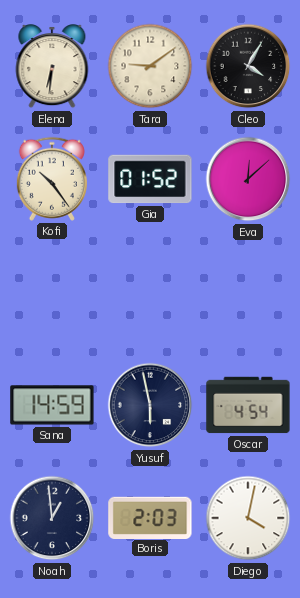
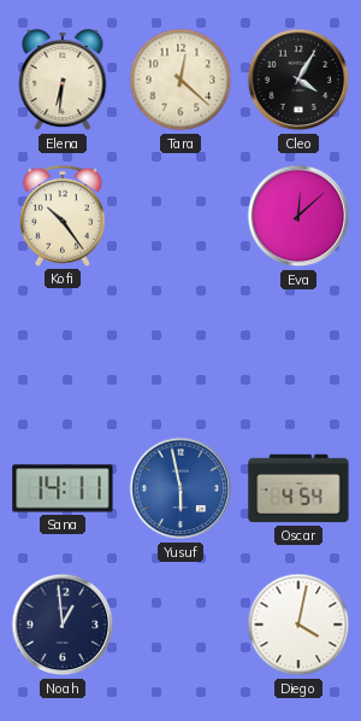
Tara: 9:09 -> 12:22 (180, 80)
Gia: 01:52 -> none (150, 179)
Sana: 14:59 -> 14:11 (63, 488)
Yusuf dial: navy -> blue (180, 488)
Boris: 2:03 -> none (150, 517)
